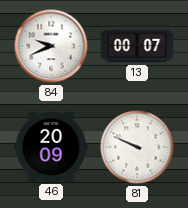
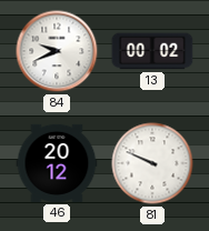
13: 00:07 -> 00:02 (152, 51)
46: 20:09 -> 20:12 (57, 163)
